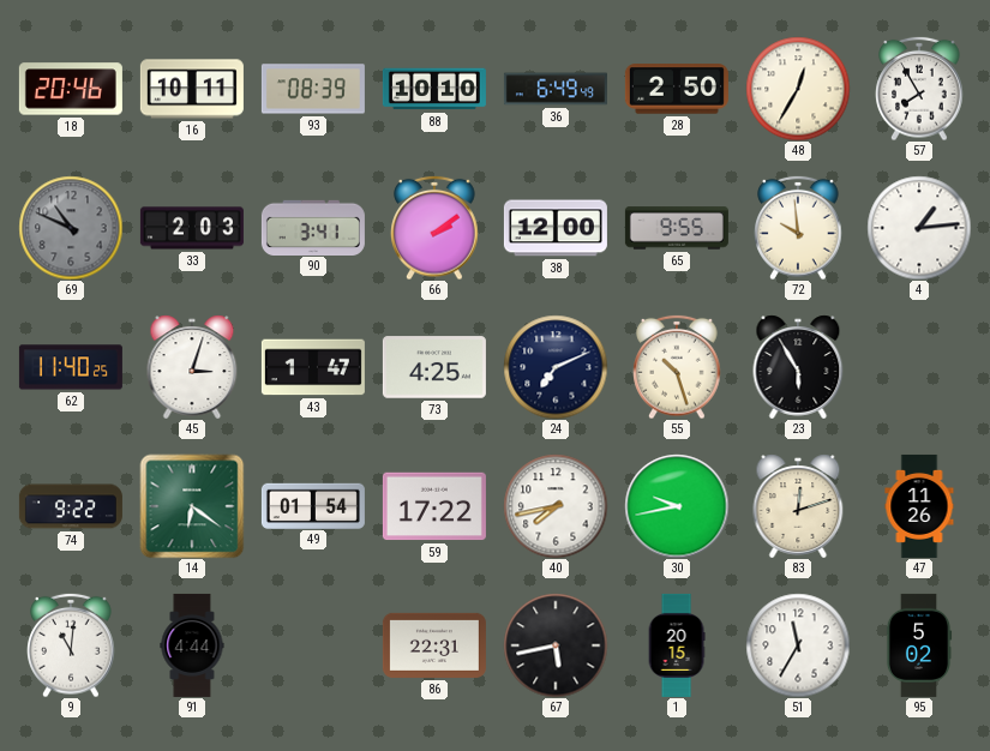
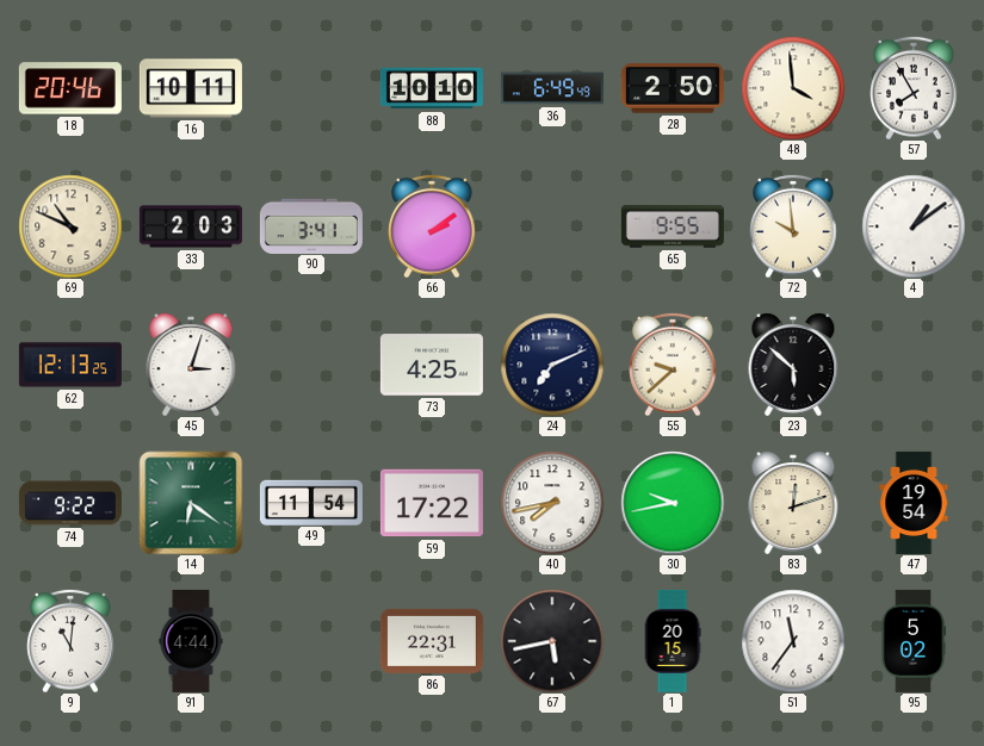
93: 08:39 -> none (313, 89)
48: 12:35 -> 3:59 (793, 88)
69 dial: grey -> cream (70, 226)
38: 12:00 -> none (556, 228)
4: 1:14 -> 1:09 (914, 226)
62: 11:40 -> 12:13 (70, 365)
43: 1:47 -> none (313, 367)
55: 10:27 -> 9:38 (673, 365)
23: 5:55 -> 5:52 (793, 365)
49: 01:54 -> 11:54 (311, 502)
47: 11:26 -> 19:54 (914, 503)
51: 11:35 -> 11:36 (793, 641)
